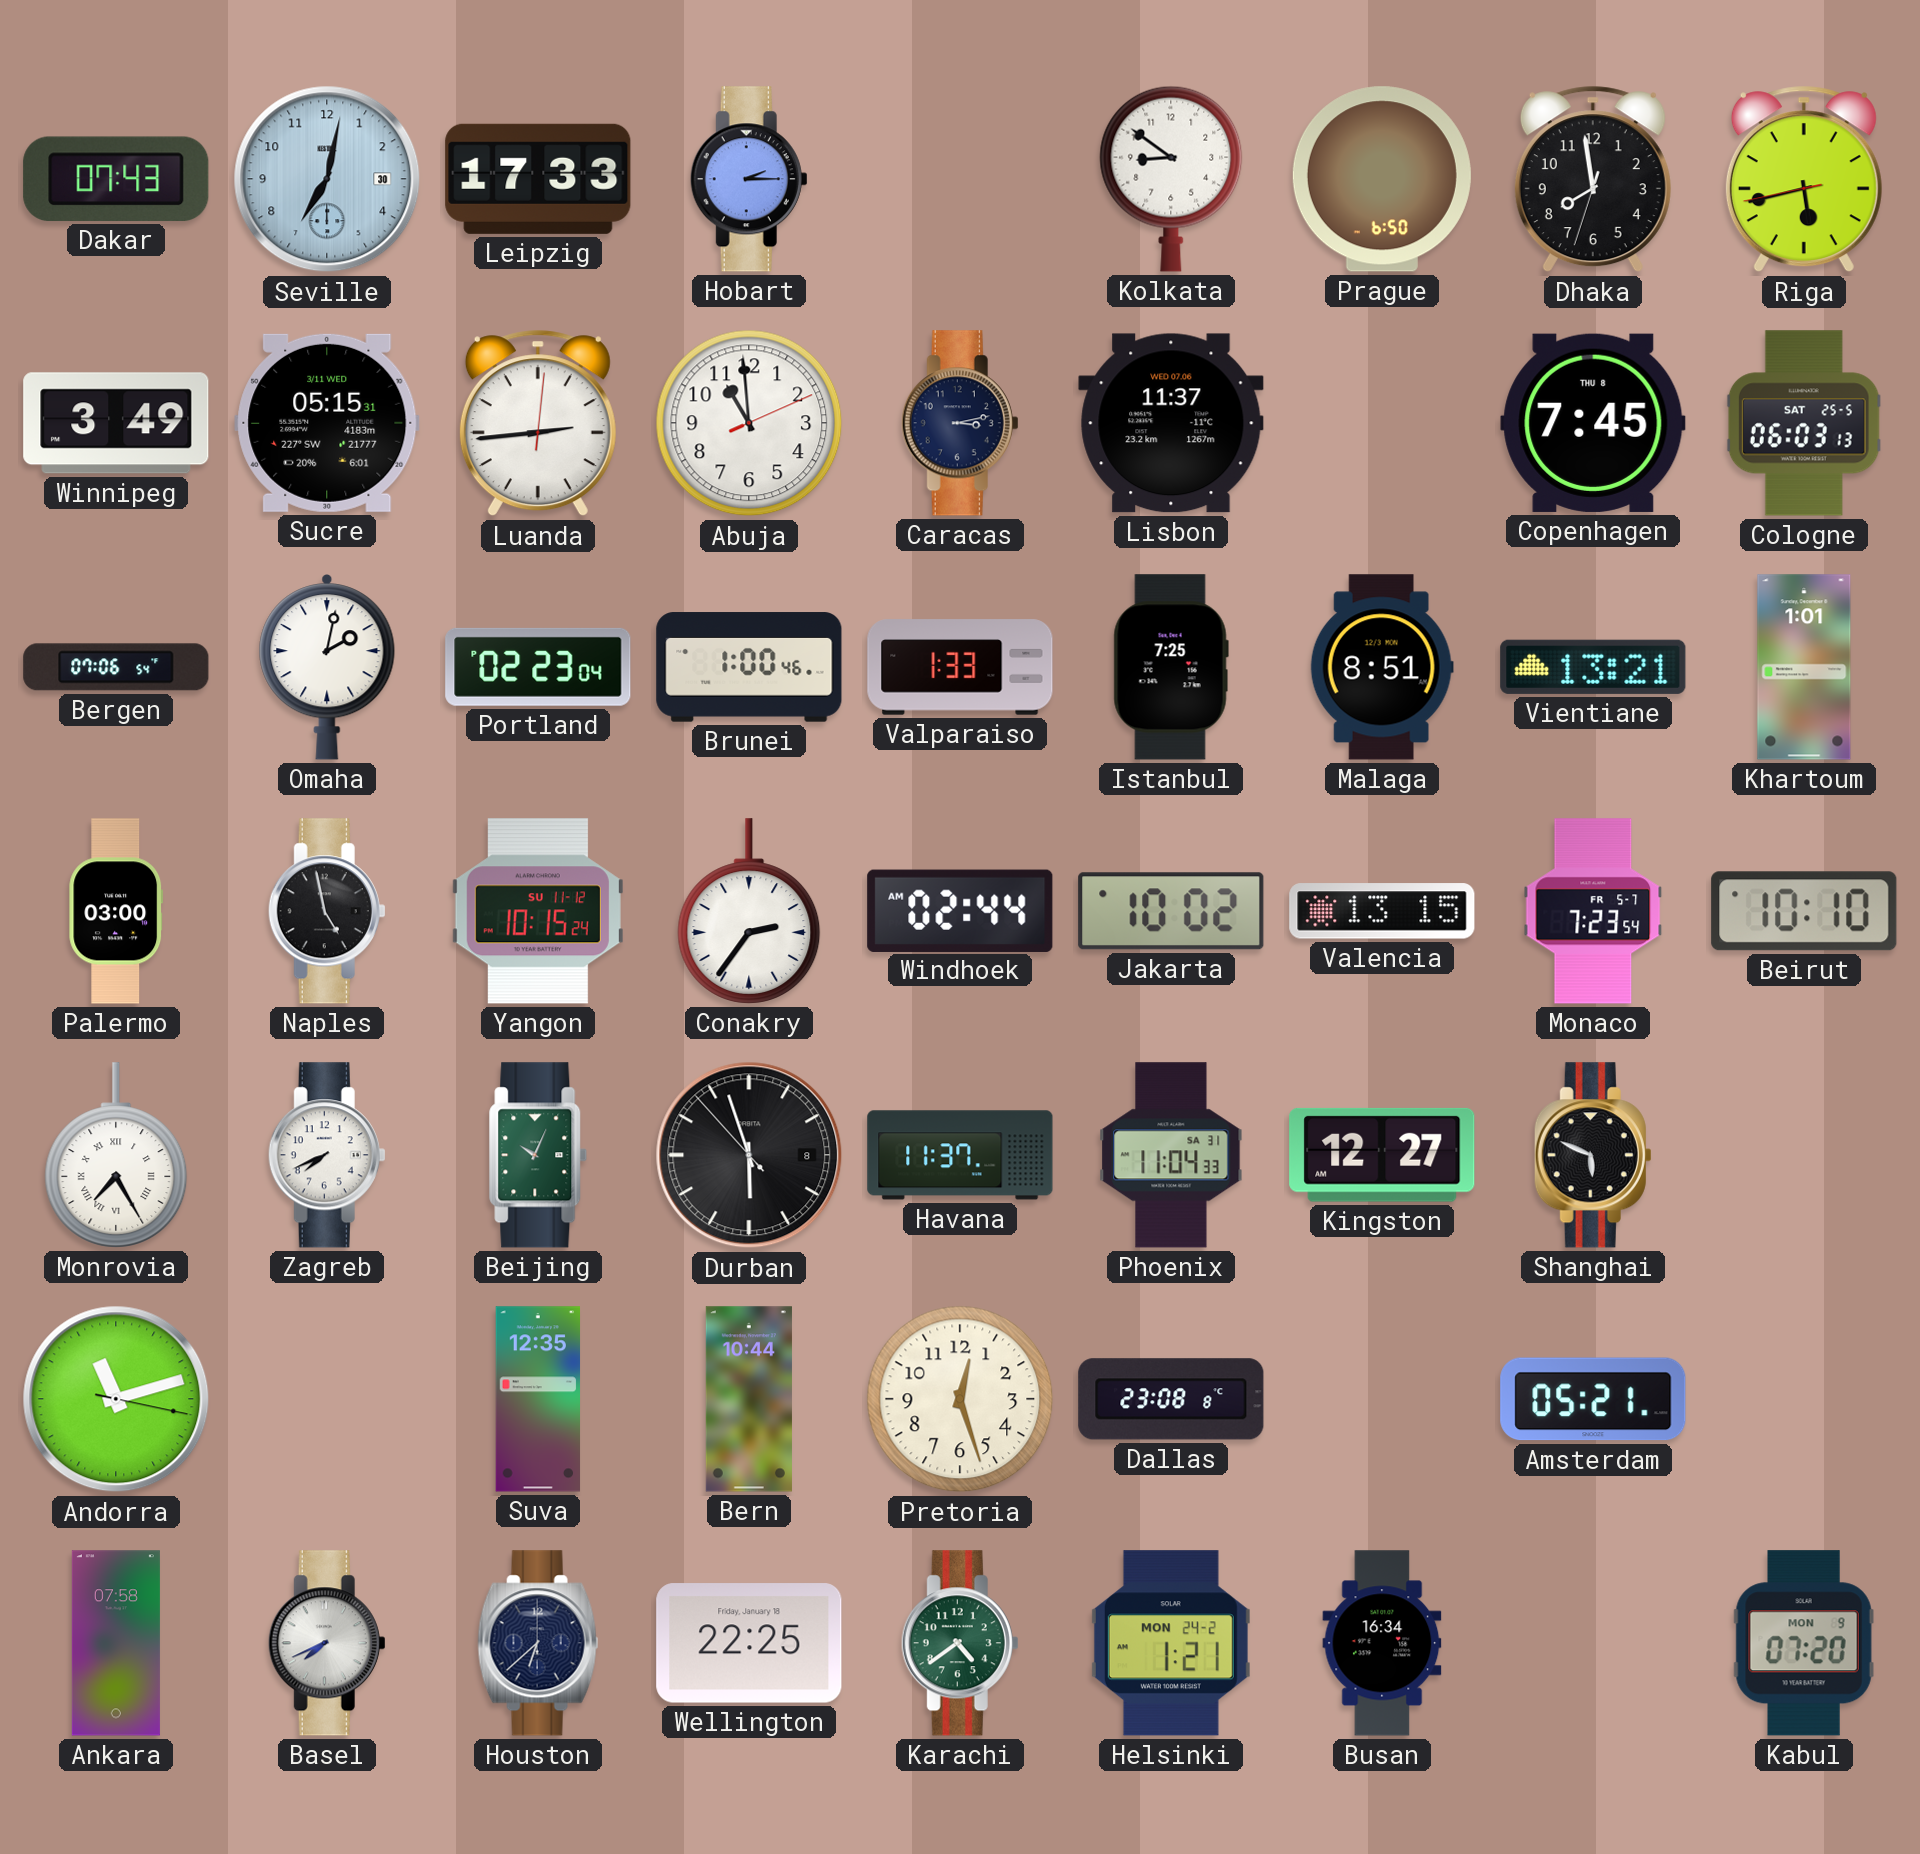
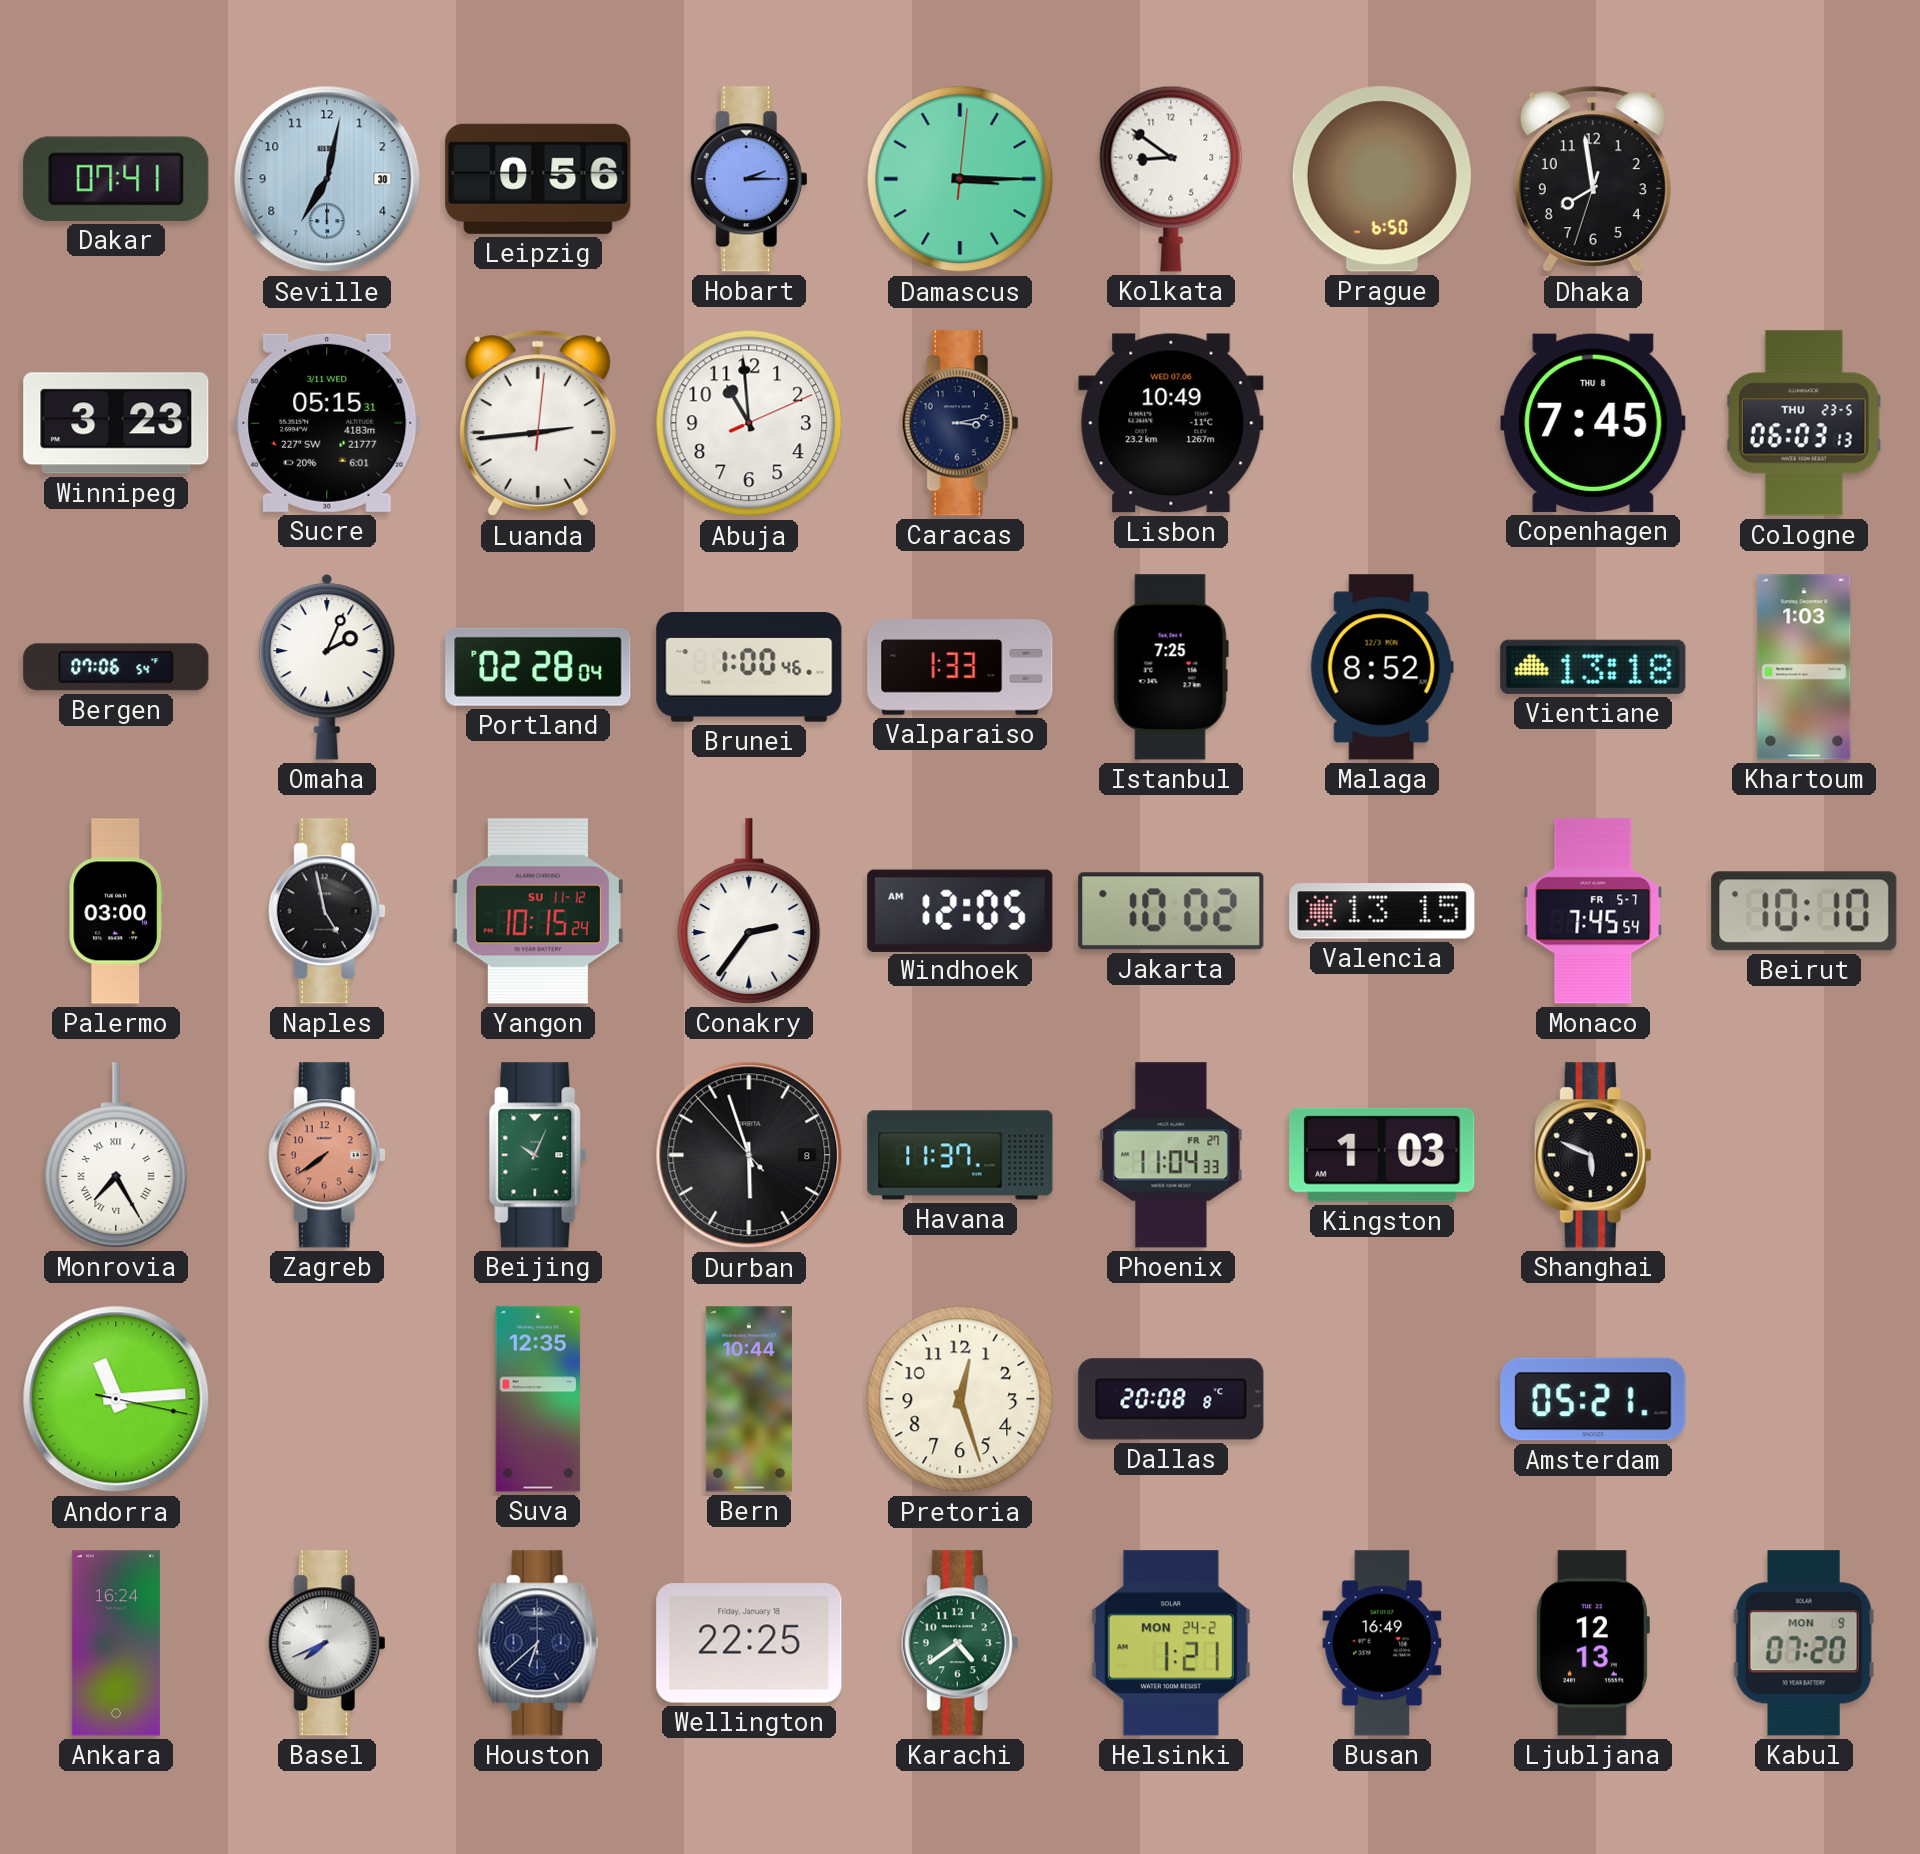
Dakar: 07:43 -> 07:41 (116, 179)
Leipzig: 17:33 -> 0:56 (538, 179)
Damascus: none -> 3:15 (960, 179)
Riga: 5:42 -> none (1804, 179)
Winnipeg: 3:49 -> 3:23 (116, 423)
Lisbon: 11:37 -> 10:49 (1171, 423)
Cologne date: SAT 25-5 -> THU 23-5 (1804, 423)
Omaha: 2:02 -> 2:04 (327, 667)
Portland: 02:23 -> 02:28 (538, 667)
Malaga: 8:51 -> 8:52 (1382, 667)
Vientiane: 13:21 -> 13:18 (1593, 667)
Khartoum: 1:01 -> 1:03 (1804, 667)
Windhoek: 02:44 -> 12:05 (960, 910)
Monaco: 7:23 -> 7:45 (1593, 911)
Zagreb: 7:41 -> 7:39 (327, 1155)
Zagreb dial: white -> salmon (327, 1155)
Phoenix date: SA 31 -> FR 27 (1171, 1155)
Kingston: 12:27 -> 1:03 (1382, 1155)
Andorra: 11:12 -> 11:14 (116, 1399)
Dallas: 23:08 -> 20:08 (1171, 1399)
Ankara: 07:58 -> 16:24 (116, 1643)
Busan: 16:34 -> 16:49 (1382, 1643)
Ljubljana: none -> 12:13 (1592, 1643)
